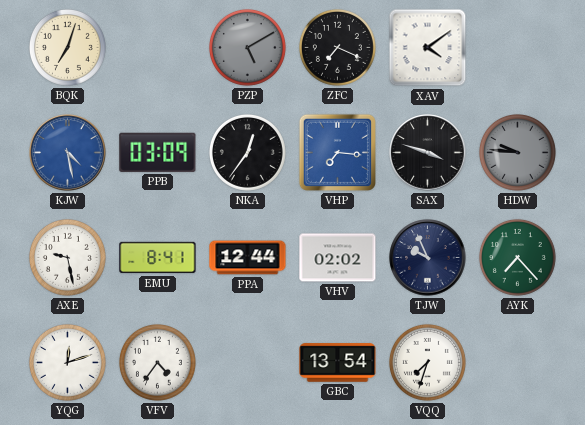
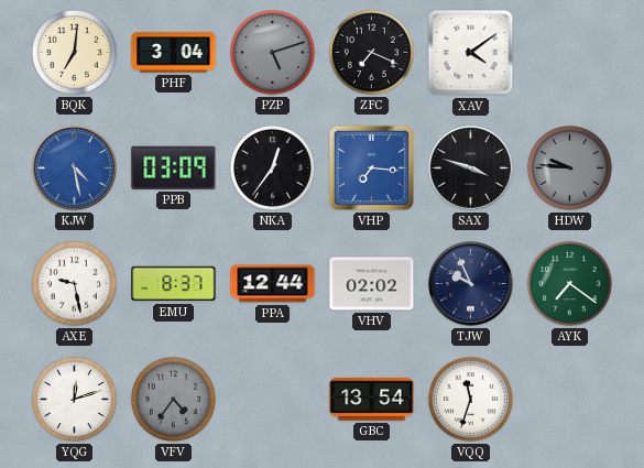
BQK: 7:03 -> 7:01 (74, 52)
PHF: none -> 3:04 (174, 53)
PZP: 5:10 -> 5:12 (272, 52)
EMU: 8:41 -> 8:37 (174, 284)
AYK: 7:23 -> 7:21 (569, 283)
VFV dial: white -> grey (173, 399)
VQQ: 7:33 -> 11:33 (470, 399)
